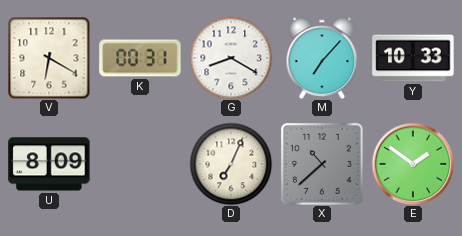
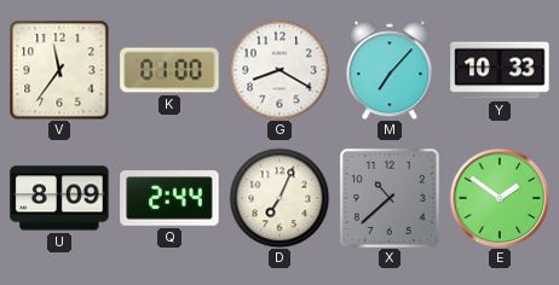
V: 6:20 -> 11:36 (59, 70)
K: 00:31 -> 01:00 (169, 70)
Q: none -> 2:44 (169, 198)
